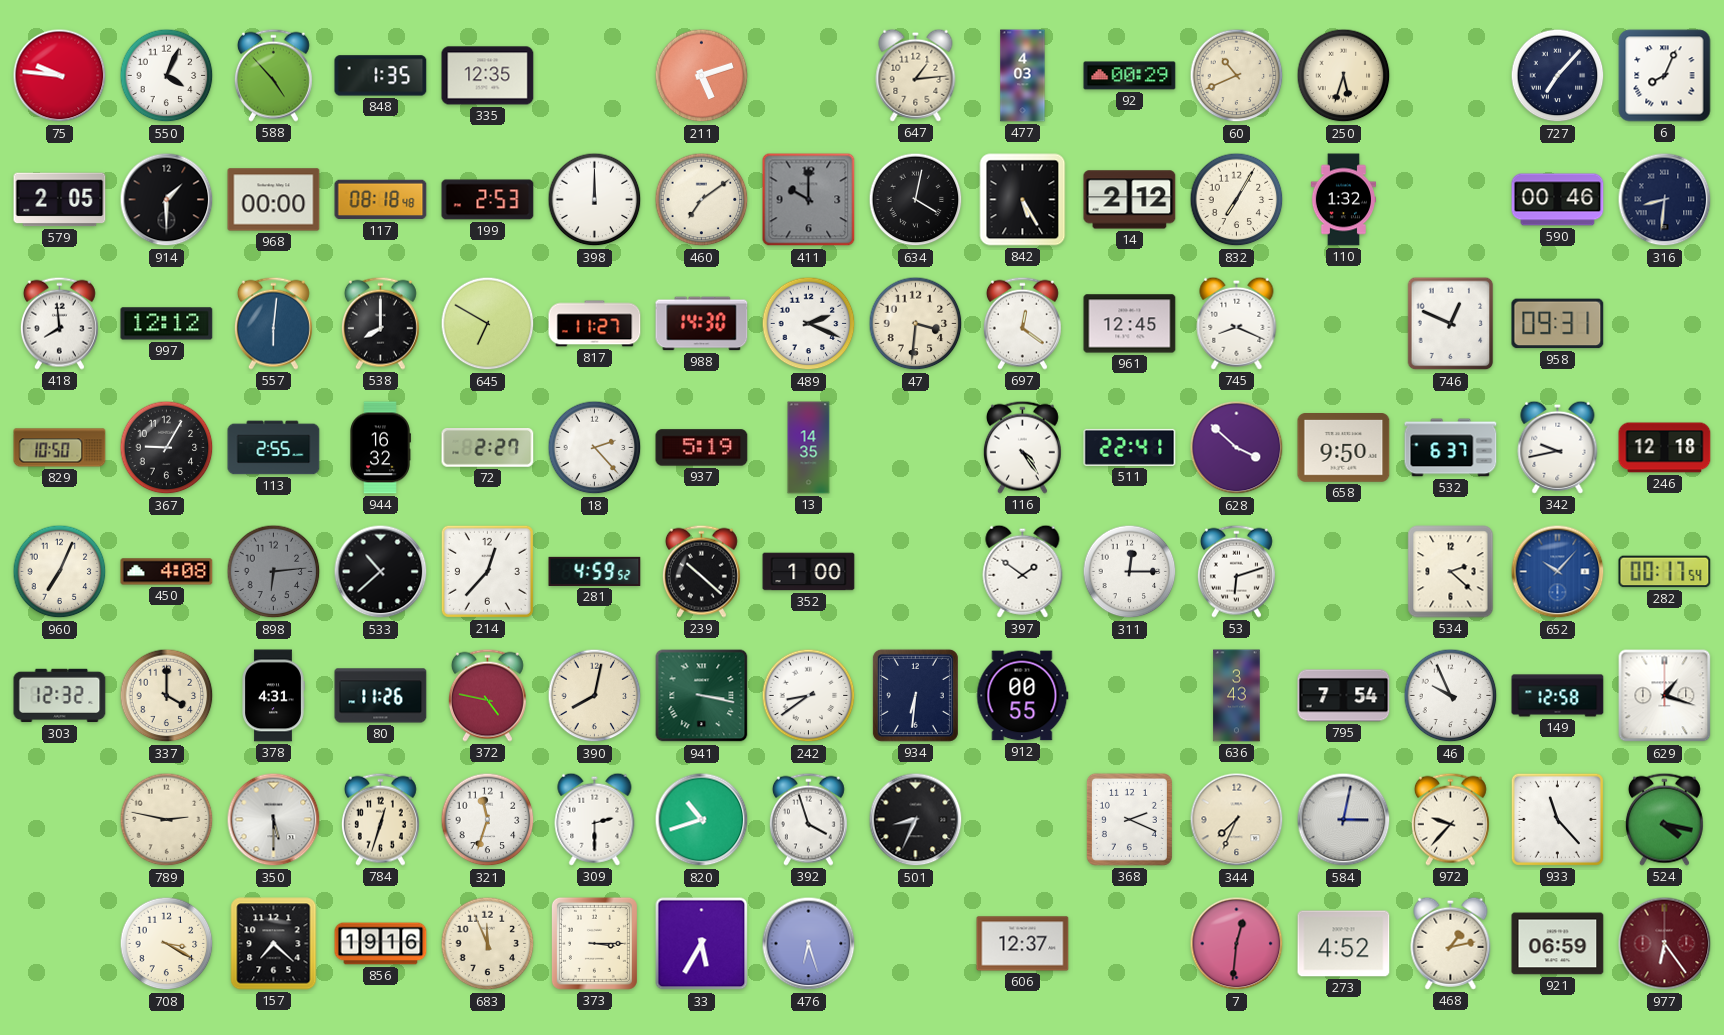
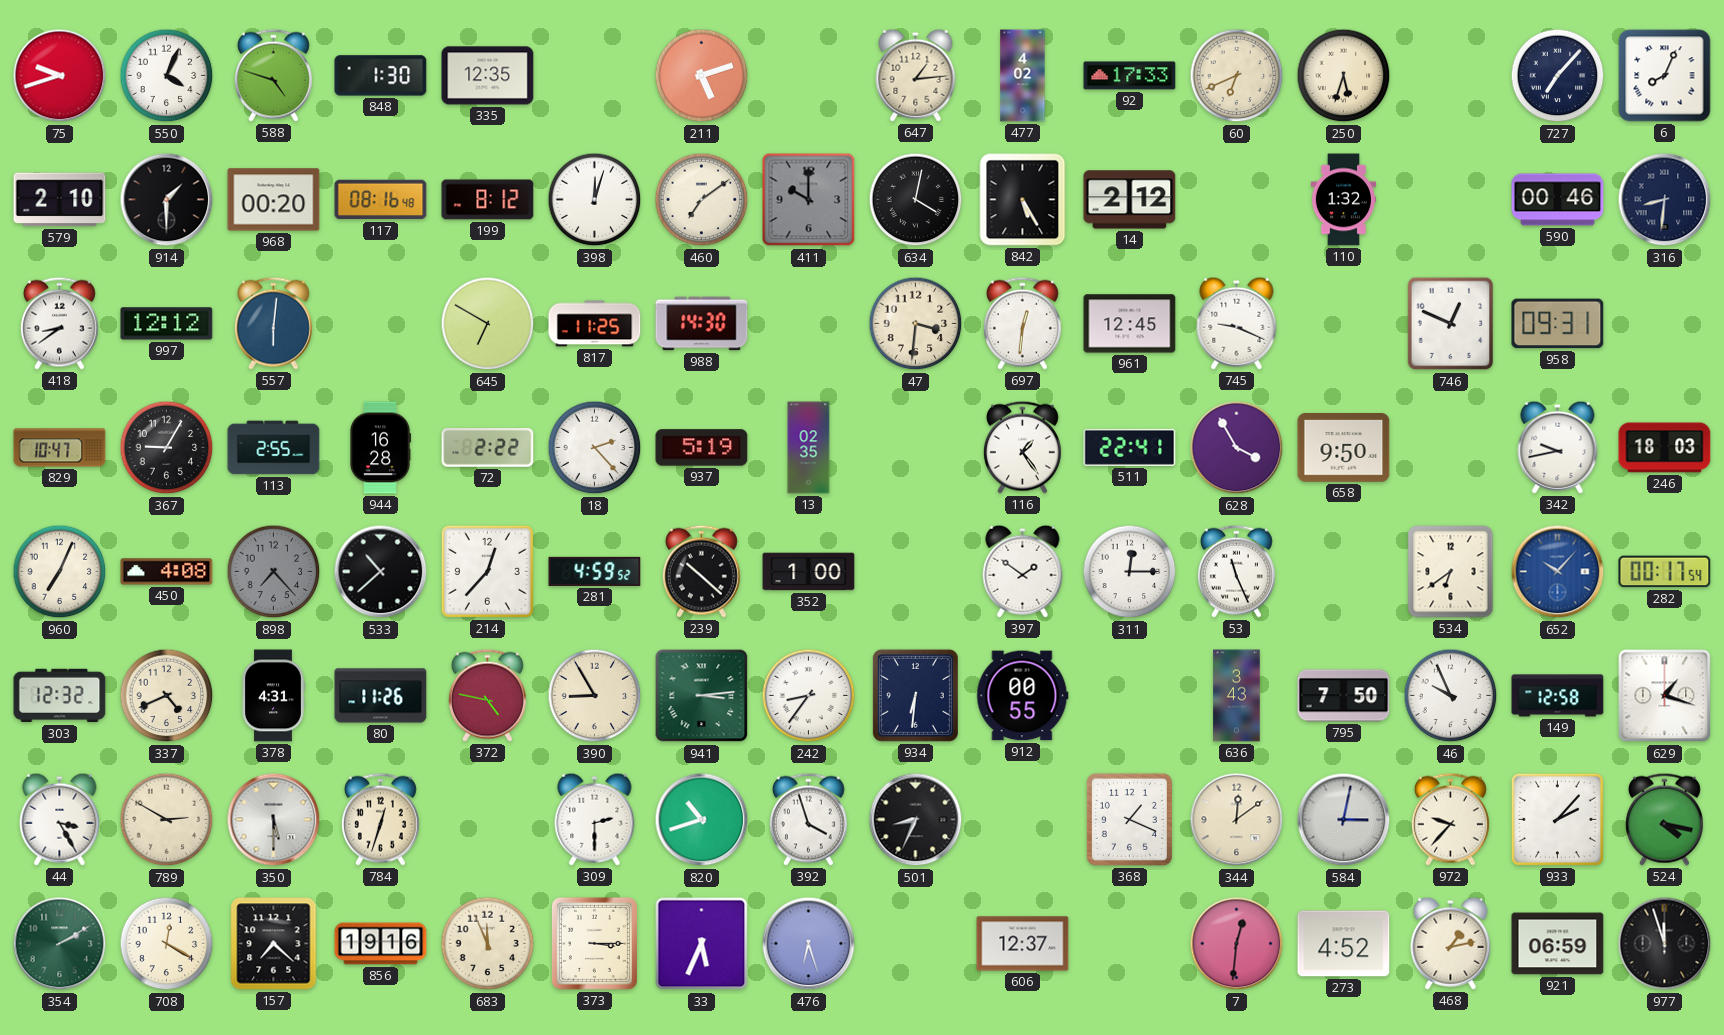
75: 9:46 -> 9:42 (60, 76)
588: 4:53 -> 4:48 (273, 75)
848: 1:35 -> 1:30 (381, 76)
477: 4:03 -> 4:02 (1023, 76)
92: 00:29 -> 17:33 (1130, 76)
60: 10:41 -> 6:41 (1237, 76)
579: 2:05 -> 2:10 (60, 200)
968: 00:00 -> 00:20 (274, 200)
117: 08:18 -> 08:16 (381, 200)
199: 2:53 -> 8:12 (488, 200)
398: 12:00 -> 12:03 (595, 200)
832: 7:05 -> none (1237, 200)
418: 7:59 -> 8:39 (59, 323)
538: 8:00 -> none (380, 323)
817: 11:27 -> 11:25 (595, 324)
489: 2:19 -> none (809, 324)
697: 12:21 -> 12:31 (1022, 323)
745: 8:19 -> 9:19 (1237, 323)
829: 10:50 -> 10:47 (60, 448)
944: 16:32 -> 16:28 (381, 448)
72: 2:27 -> 2:22 (488, 448)
13: 14:35 -> 02:35 (809, 448)
116: 4:24 -> 1:24 (1022, 447)
628: 3:52 -> 3:55 (1237, 448)
532: 6:37 -> none (1451, 448)
246: 12:18 -> 18:03 (1665, 448)
898: 6:14 -> 7:23 (274, 572)
53: 6:12 -> 11:26 (1236, 571)
534: 2:22 -> 6:39 (1451, 572)
337: 4:00 -> 4:41 (167, 696)
390: 8:02 -> 8:55 (595, 696)
941: 3:17 -> 3:14 (702, 696)
242: 8:39 -> 8:36 (809, 696)
795: 7:54 -> 7:50 (1344, 696)
44: none -> 3:25 (60, 819)
789: 2:47 -> 2:50 (167, 820)
321: 11:33 -> none (488, 820)
368: 2:19 -> 1:19 (1129, 819)
344: 7:34 -> 12:09 (1237, 820)
933: 11:23 -> 2:07 (1557, 819)
354: none -> 2:10 (60, 944)
708: 3:20 -> 12:20 (167, 944)
33: 5:35 -> 5:34 (702, 944)
977: 6:24 -> 11:57 (1665, 944)
977 dial: burgundy -> black (1665, 944)
